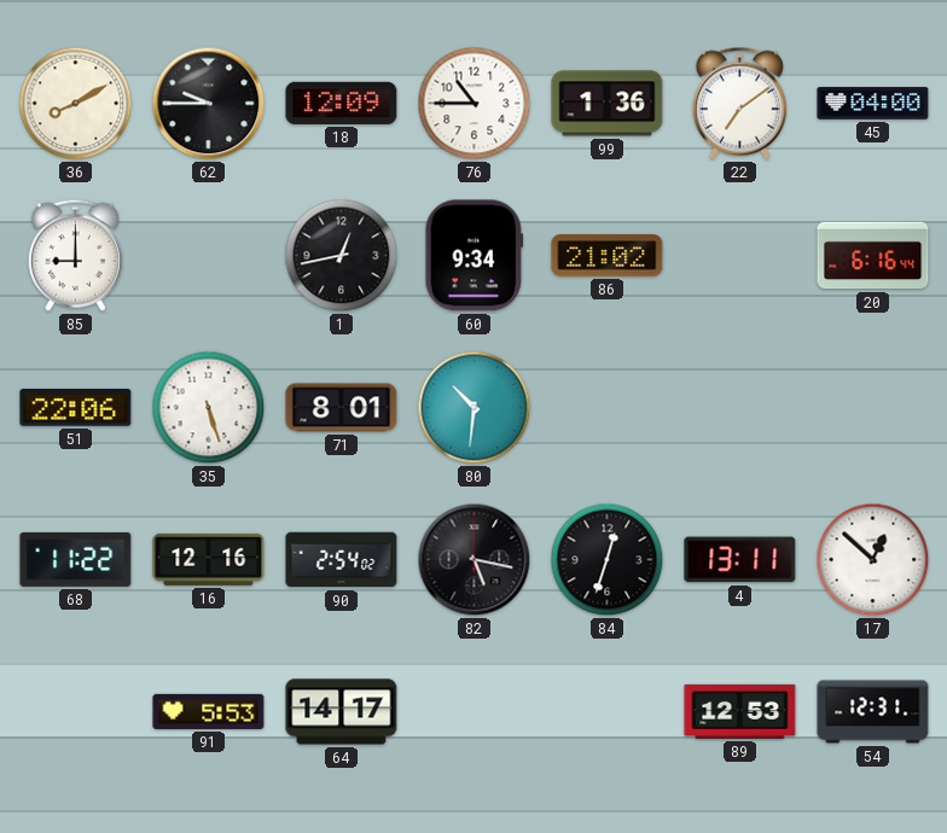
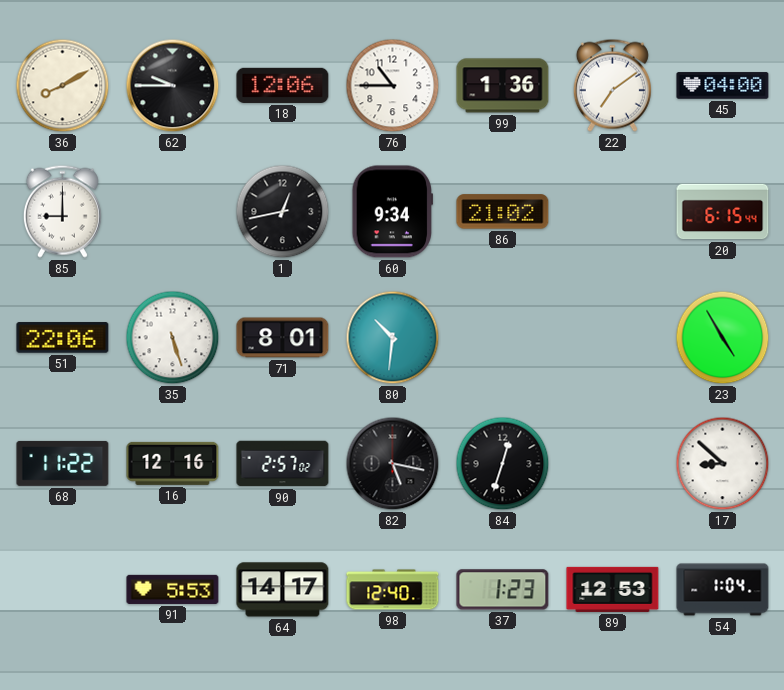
18: 12:09 -> 12:06 (283, 85)
20: 6:16 -> 6:15 (723, 212)
23: none -> 4:55 (723, 338)
90: 2:54 -> 2:57 (283, 464)
4: 13:11 -> none (740, 560)
17: 12:52 -> 8:52 (723, 464)
98: none -> 12:40 (393, 590)
37: none -> 1:23 (503, 590)
54: 12:31 -> 1:04 (723, 590)
